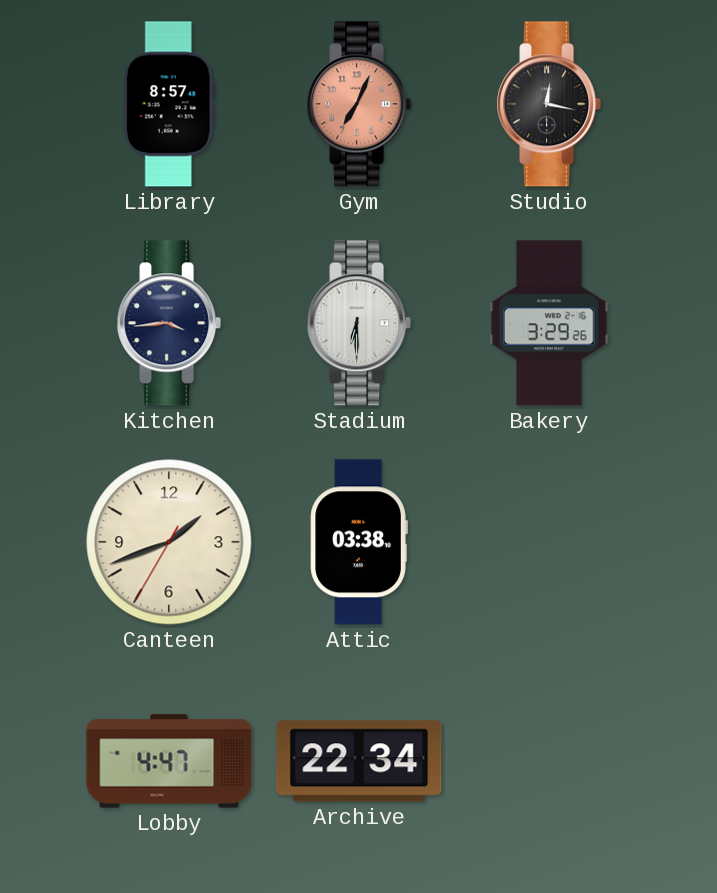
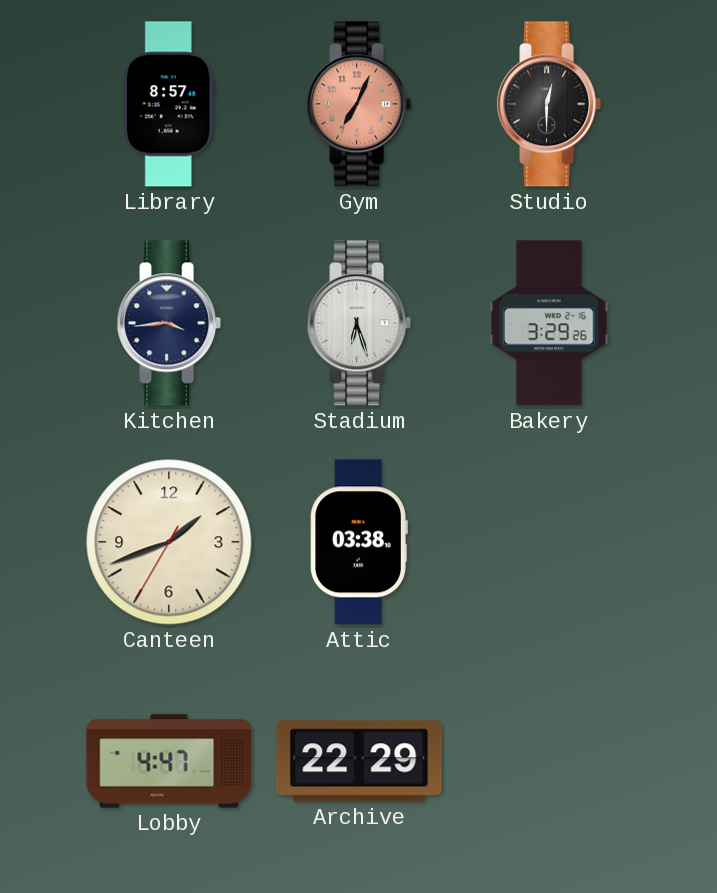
Studio: 12:17 -> 12:30 (549, 104)
Stadium: 6:30 -> 6:27 (359, 323)
Archive: 22:34 -> 22:29 (359, 761)
